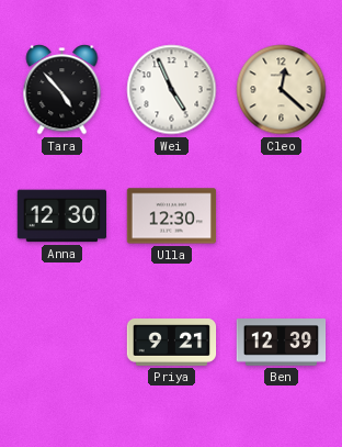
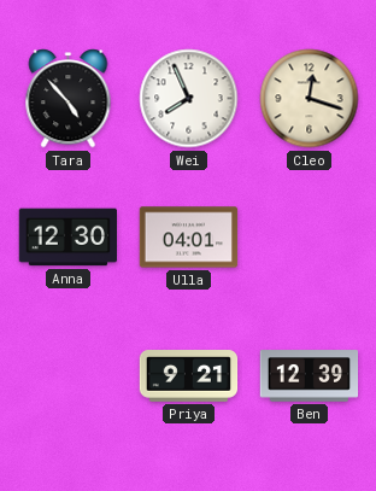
Wei: 4:56 -> 7:56 (189, 99)
Cleo: 12:22 -> 12:18 (310, 99)
Ulla: 12:30 -> 04:01 (189, 238)
